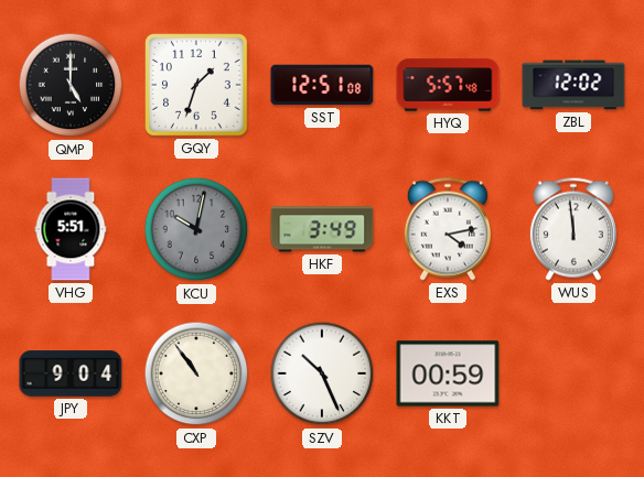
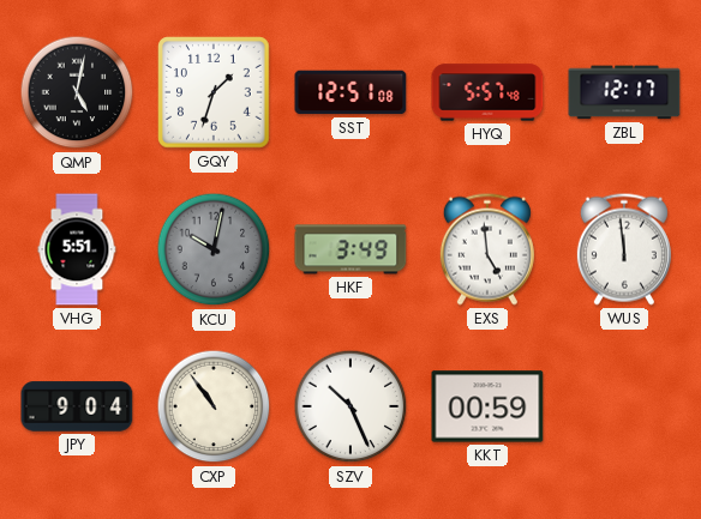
QMP: 5:00 -> 5:02 (77, 92)
ZBL: 12:02 -> 12:17 (624, 92)
EXS: 4:13 -> 4:59 (487, 249)
